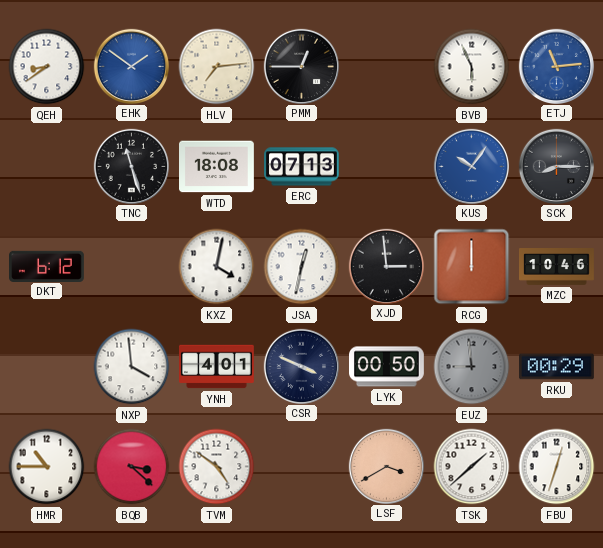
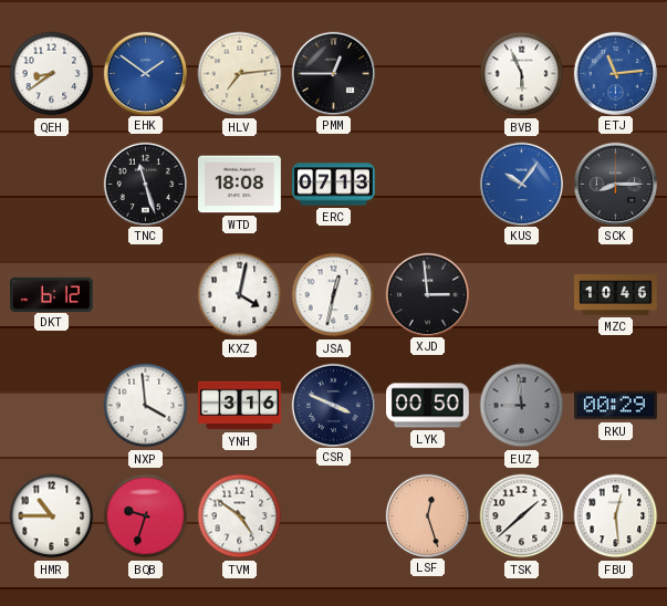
RCG: 12:00 -> none (472, 267)
YNH: 4:01 -> 3:16 (240, 406)
BQB: 3:22 -> 9:33 (146, 516)
LSF: 3:40 -> 12:27 (427, 515)
FBU: 12:33 -> 12:29 (616, 516)
